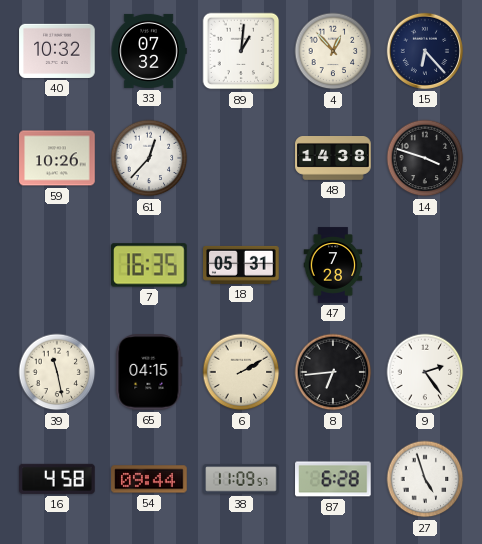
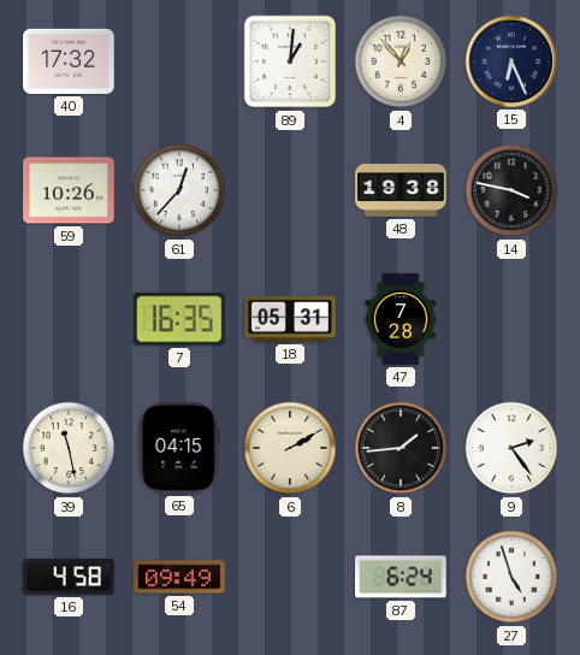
40: 10:32 -> 17:32 (69, 61)
33: 07:32 -> none (149, 51)
15: 6:23 -> 6:26 (511, 61)
48: 14:38 -> 19:38 (401, 191)
14: 3:48 -> 3:47 (511, 190)
8: 6:44 -> 1:44 (401, 448)
54: 09:44 -> 09:49 (179, 577)
38: 11:09 -> none (241, 479)
87: 6:28 -> 6:24 (401, 577)
